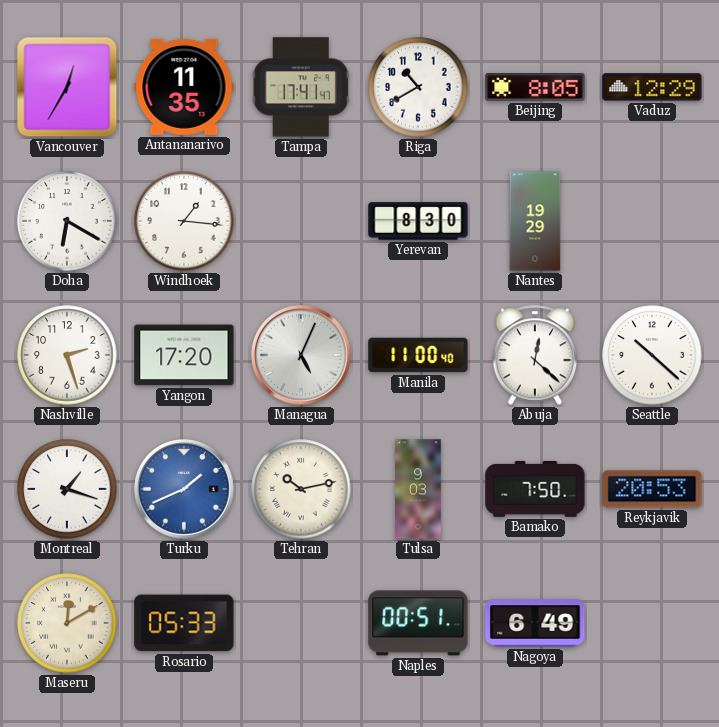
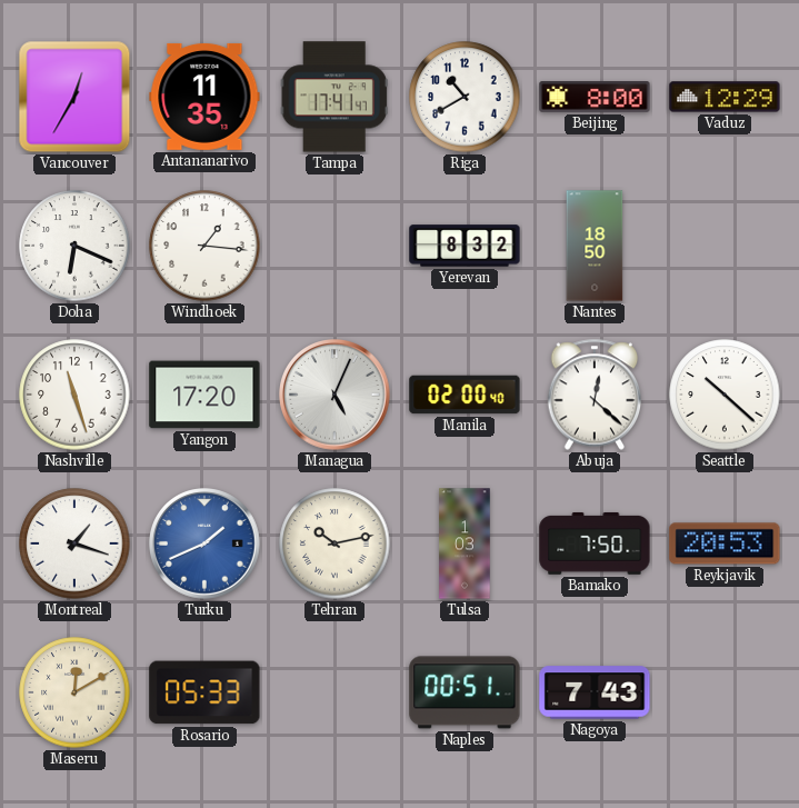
Beijing: 8:05 -> 8:00 (595, 98)
Doha: 6:20 -> 6:19 (74, 246)
Yerevan: 8:30 -> 8:32 (465, 246)
Nantes: 19:29 -> 18:50 (595, 246)
Nashville: 2:27 -> 11:27 (74, 395)
Manila: 11:00 -> 02:00 (465, 395)
Tulsa: 9:03 -> 1:03 (465, 543)
Nagoya: 6:49 -> 7:43 (595, 692)
